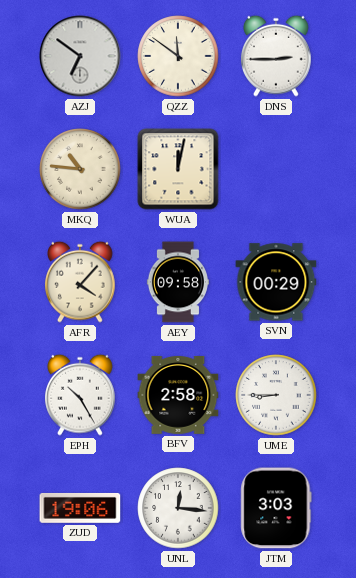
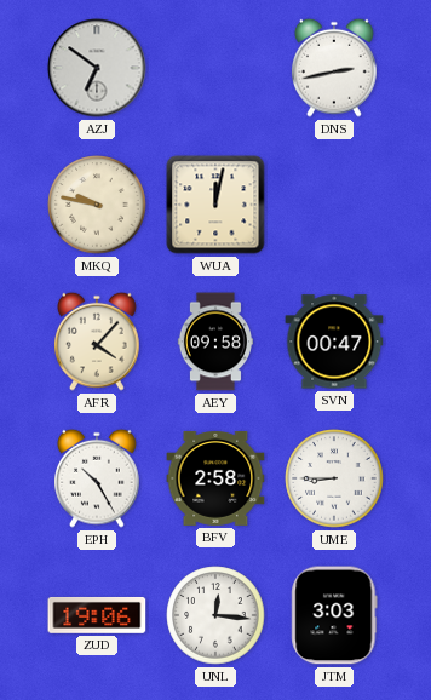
QZZ: 11:51 -> none (178, 56)
DNS: 2:45 -> 2:43 (334, 68)
MKQ: 10:46 -> 9:47 (97, 205)
SVN: 00:29 -> 00:47 (334, 342)
